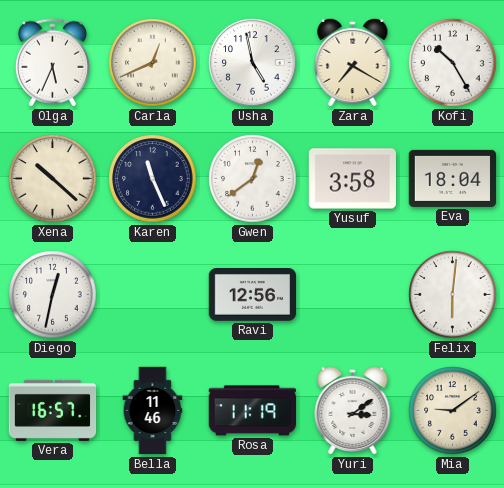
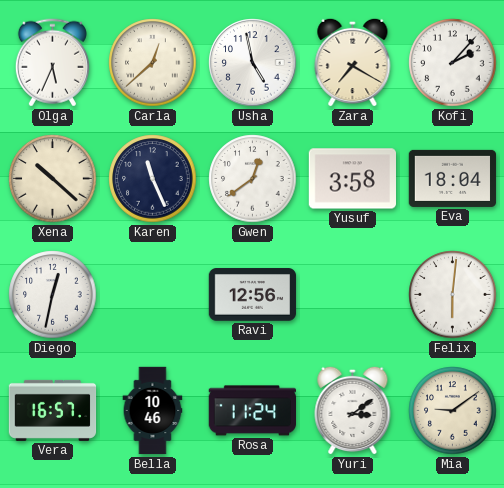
Carla: 12:41 -> 12:38 (153, 63)
Kofi: 10:25 -> 2:07 (453, 63)
Bella: 11:46 -> 10:46 (153, 411)
Rosa: 11:19 -> 11:24 (252, 411)
